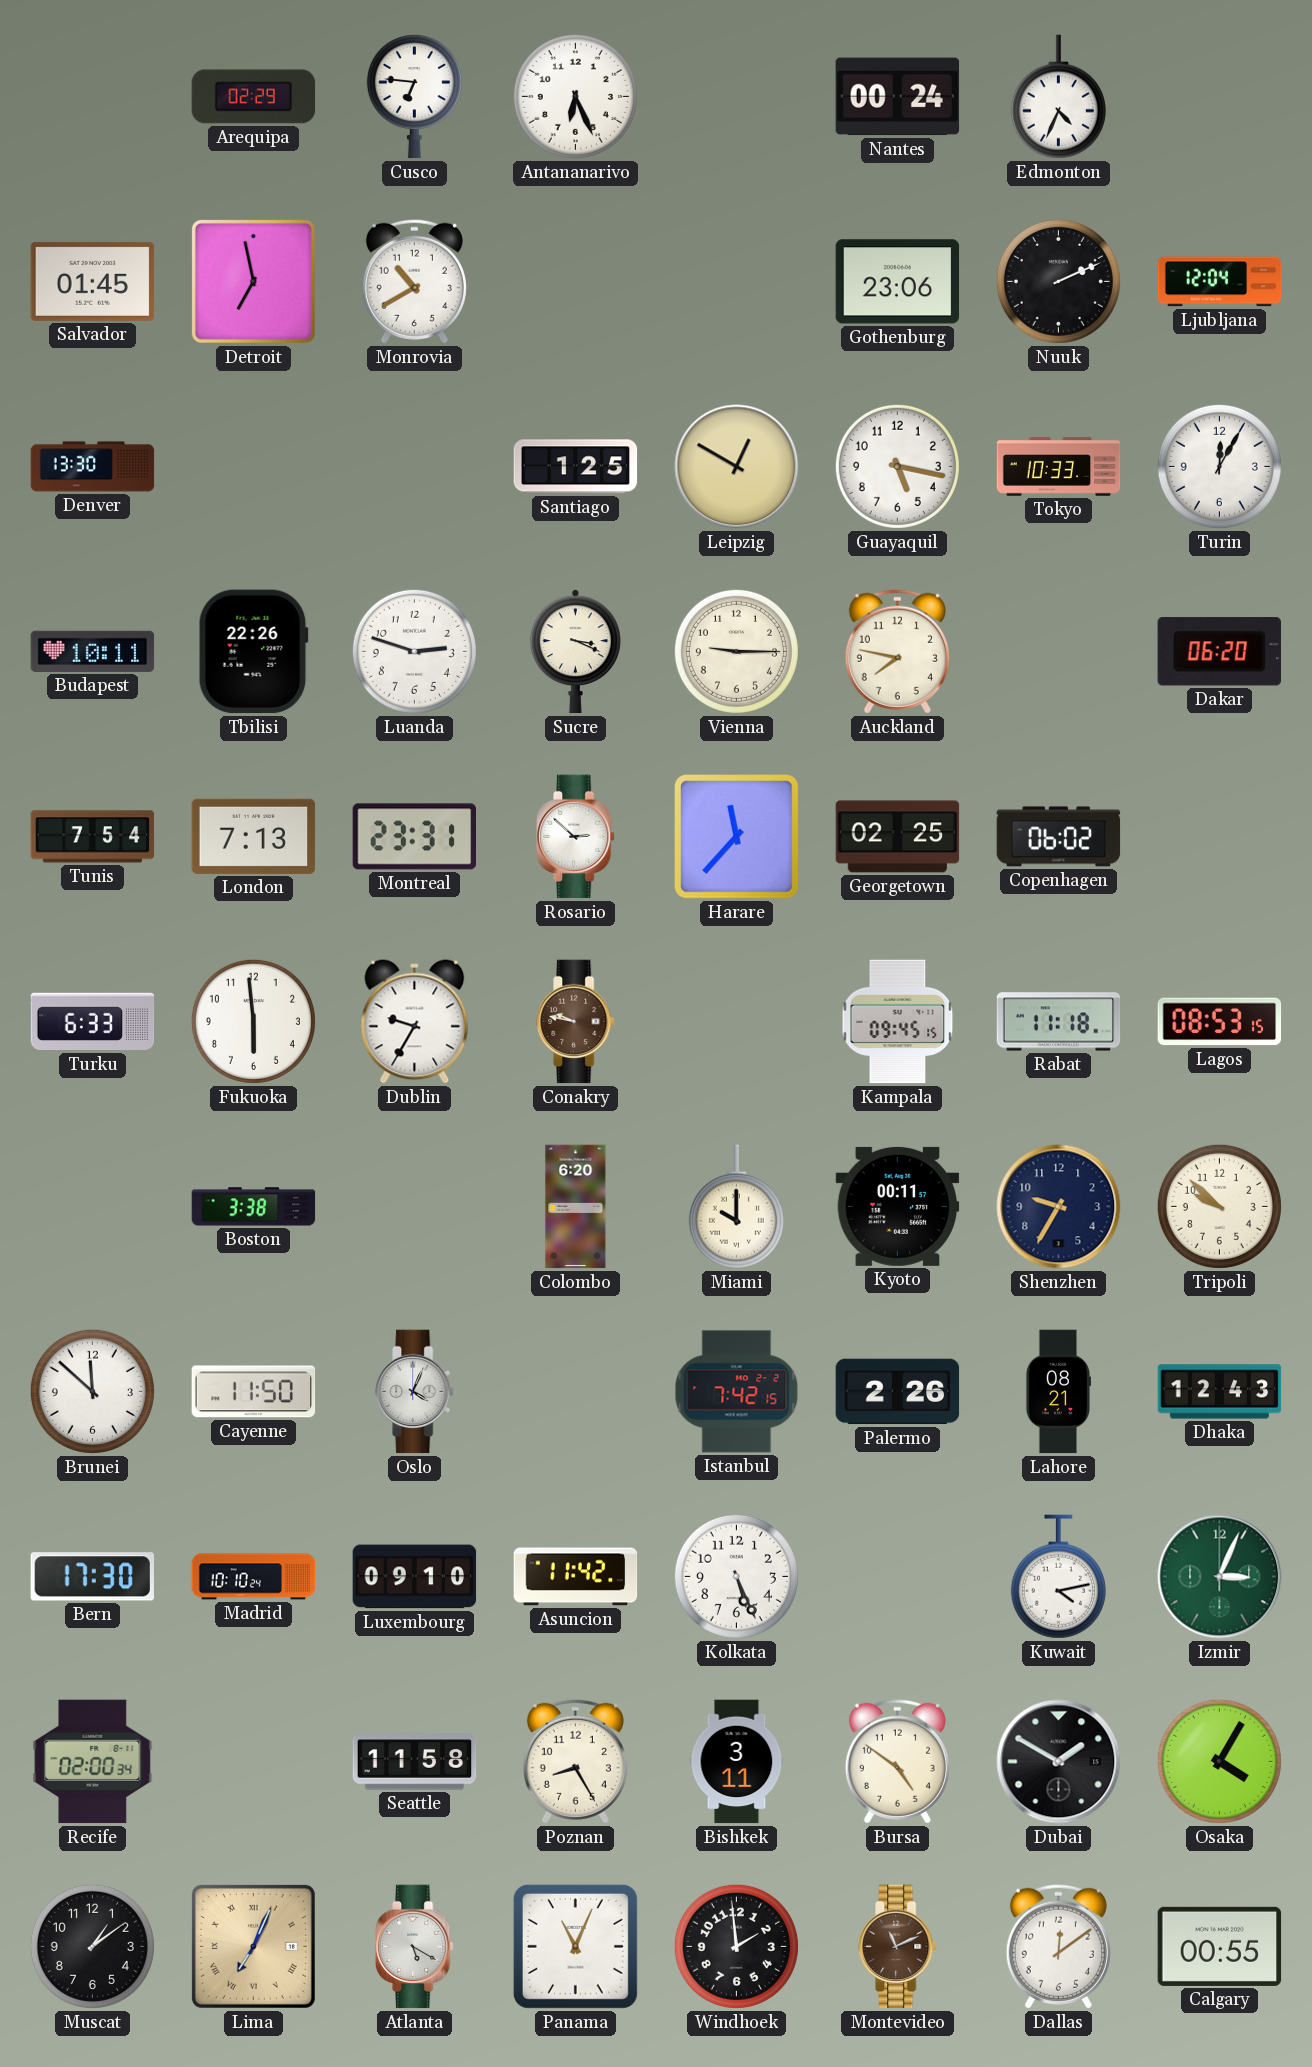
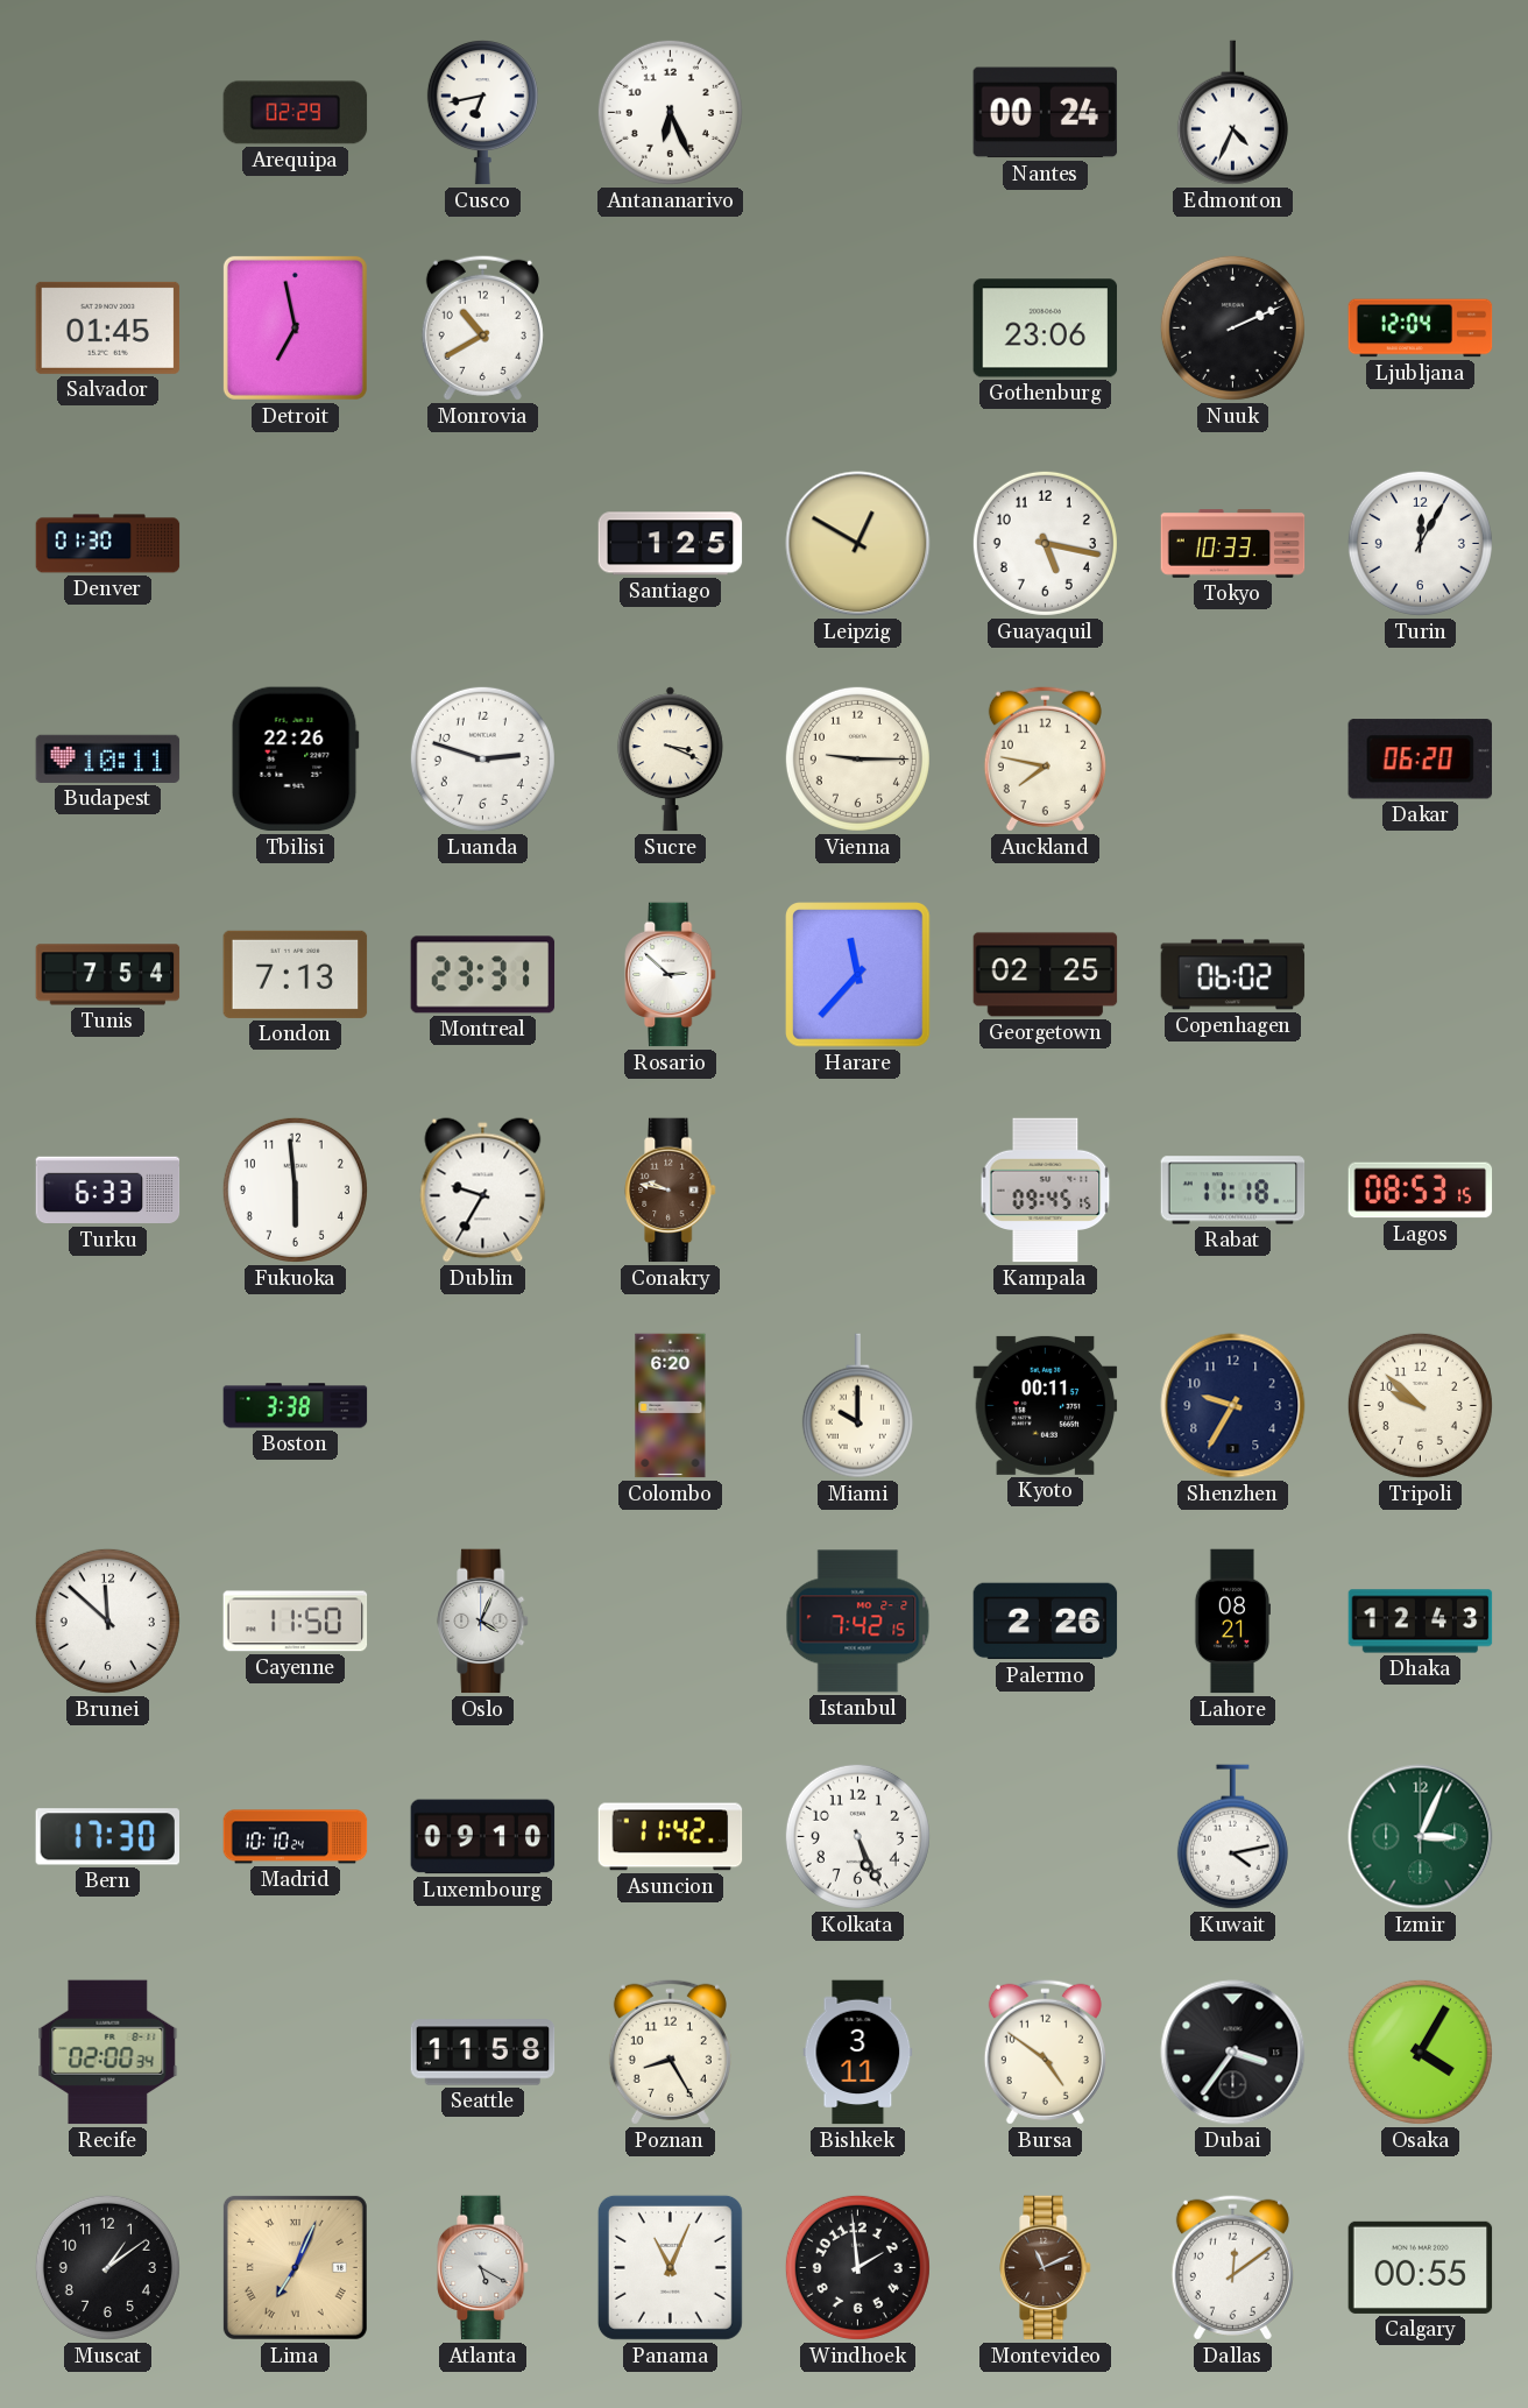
Cusco: 6:46 -> 6:43 (482, 113)
Denver: 13:30 -> 01:30 (108, 544)
Dubai: 1:50 -> 3:36 (1233, 2053)
